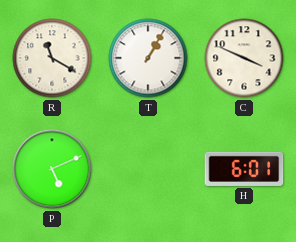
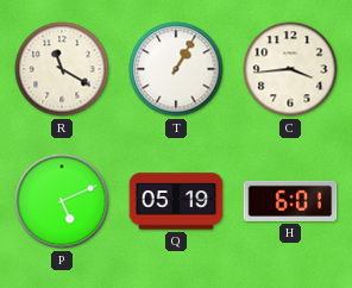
C: 3:49 -> 3:44 (290, 69)
Q: none -> 05:19 (176, 201)
